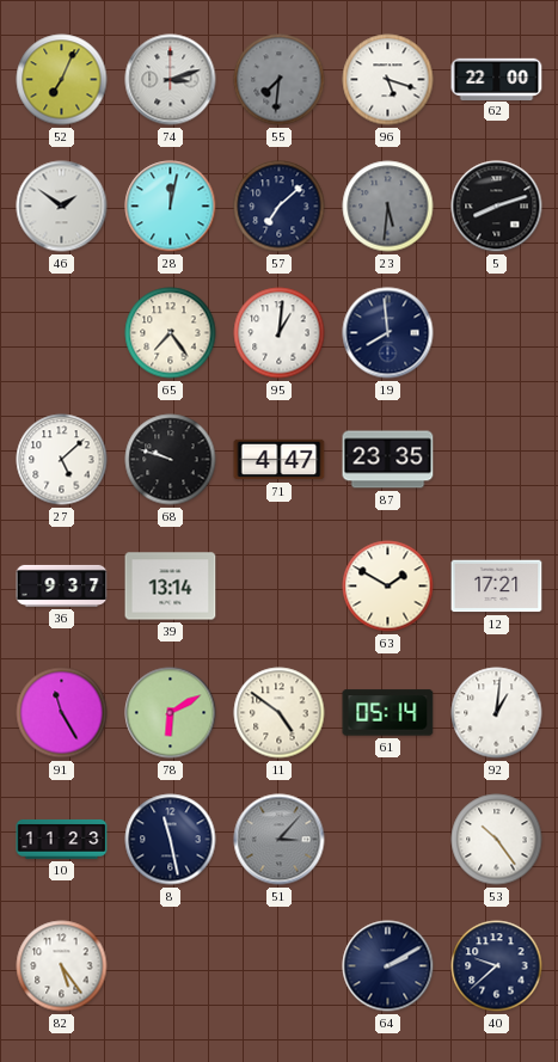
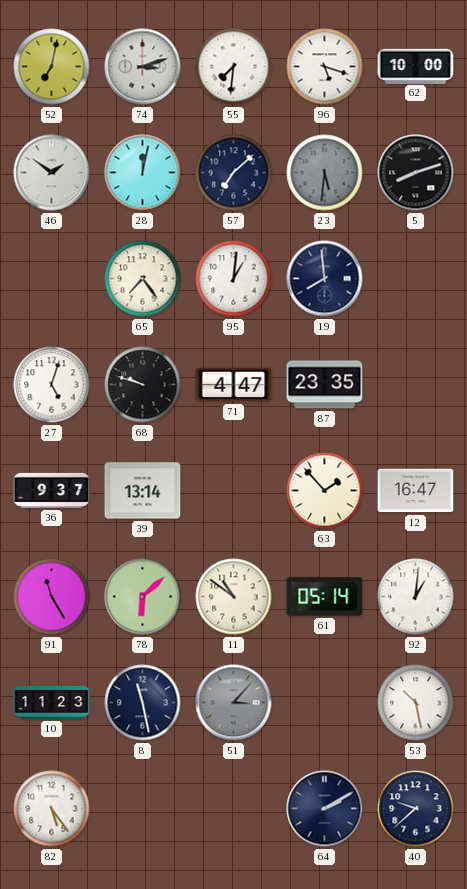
52: 7:04 -> 7:02 (52, 67)
55 dial: grey -> white (234, 67)
62: 22:00 -> 10:00 (416, 66)
27: 5:08 -> 5:03 (52, 385)
63: 1:50 -> 1:53 (325, 491)
12: 17:21 -> 16:47 (416, 491)
78: 6:10 -> 6:08 (143, 597)
11: 4:51 -> 10:51 (234, 597)
53: 10:24 -> 10:28 (416, 703)
